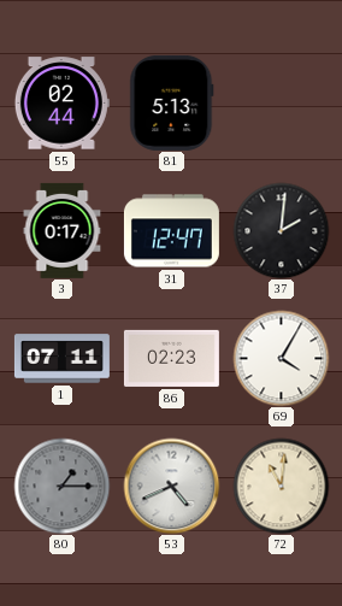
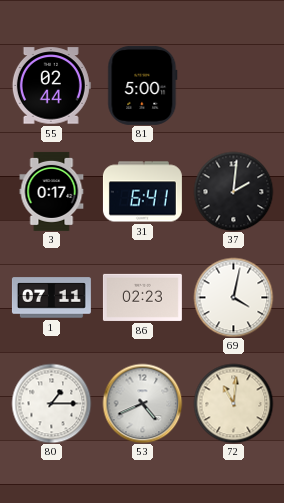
81: 5:13 -> 5:00 (143, 85)
31: 12:47 -> 6:41 (142, 192)
69: 4:05 -> 4:02 (233, 297)
80 dial: grey -> white (51, 403)
